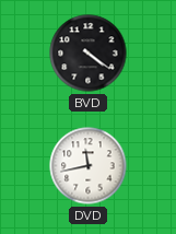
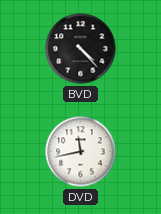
BVD: 4:21 -> 4:23 (81, 49)
